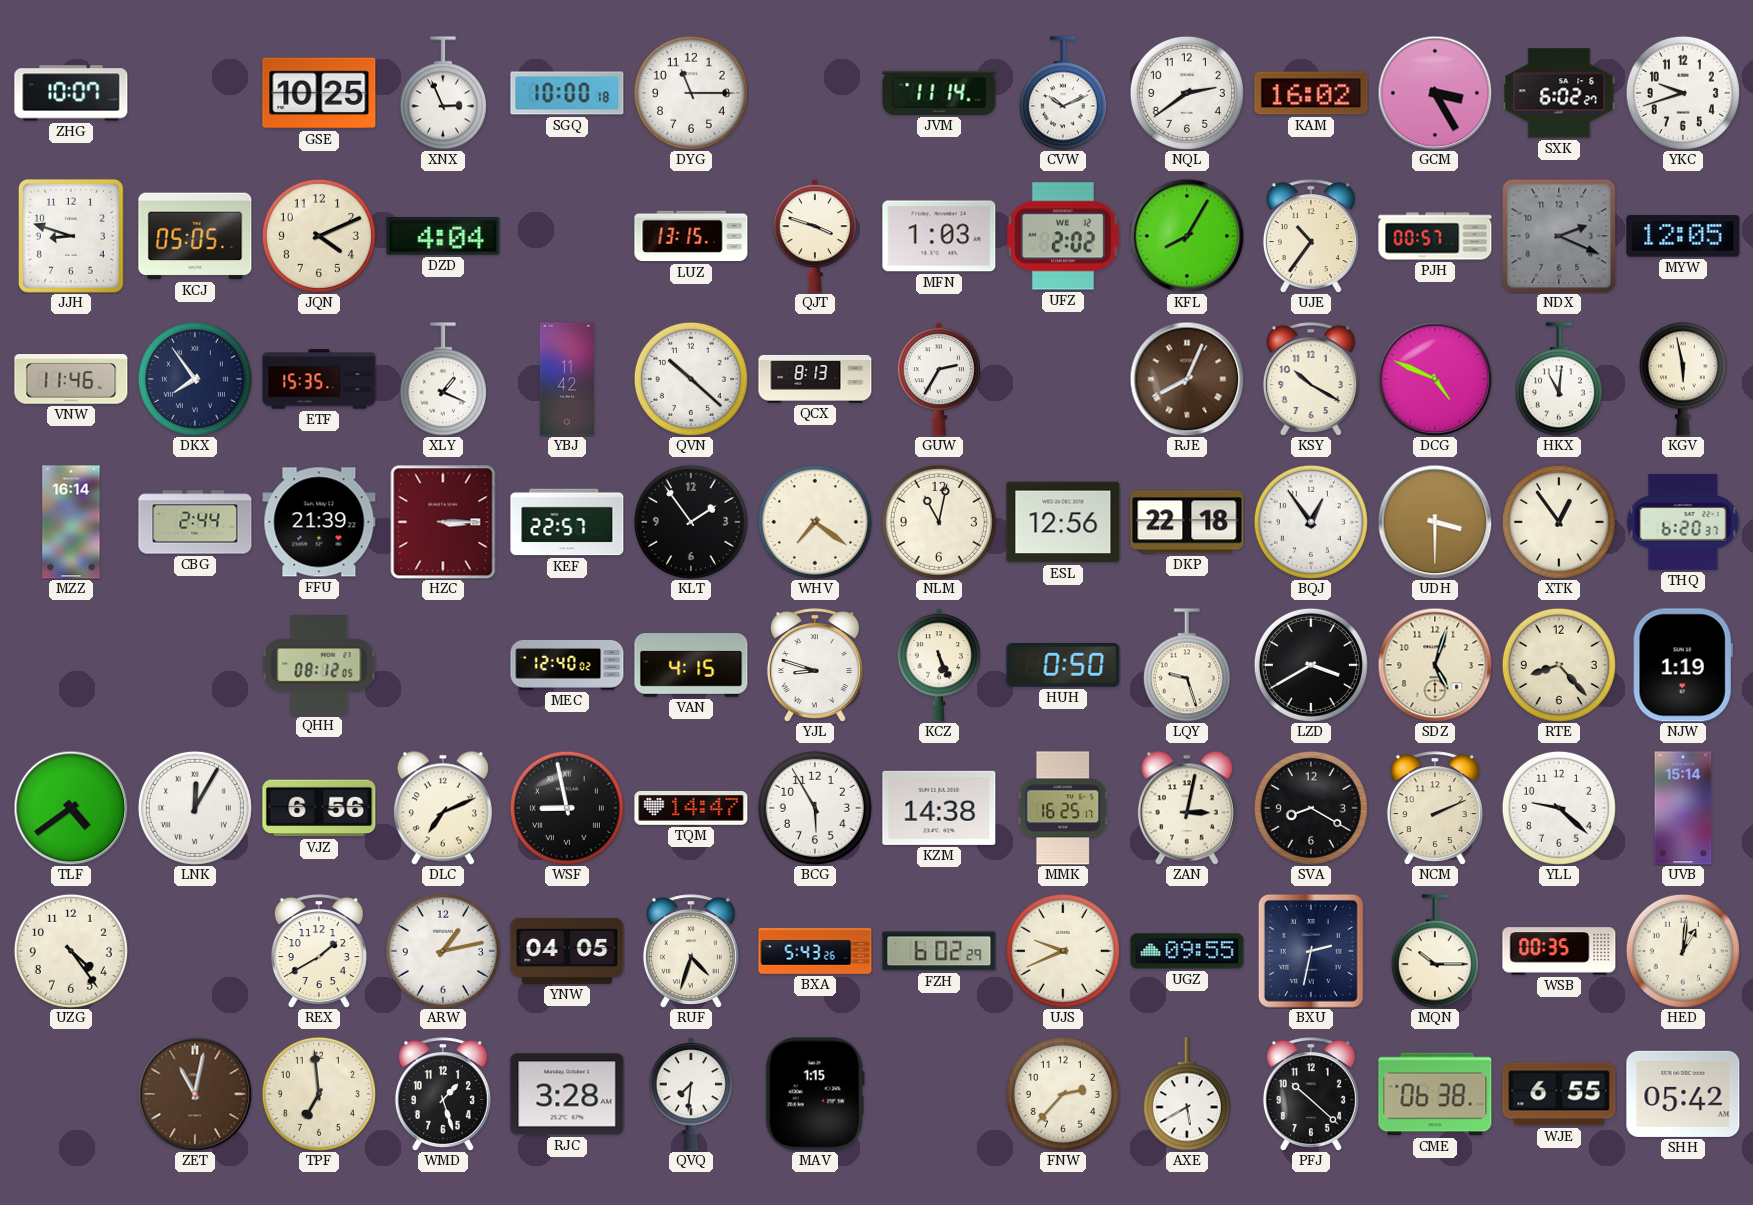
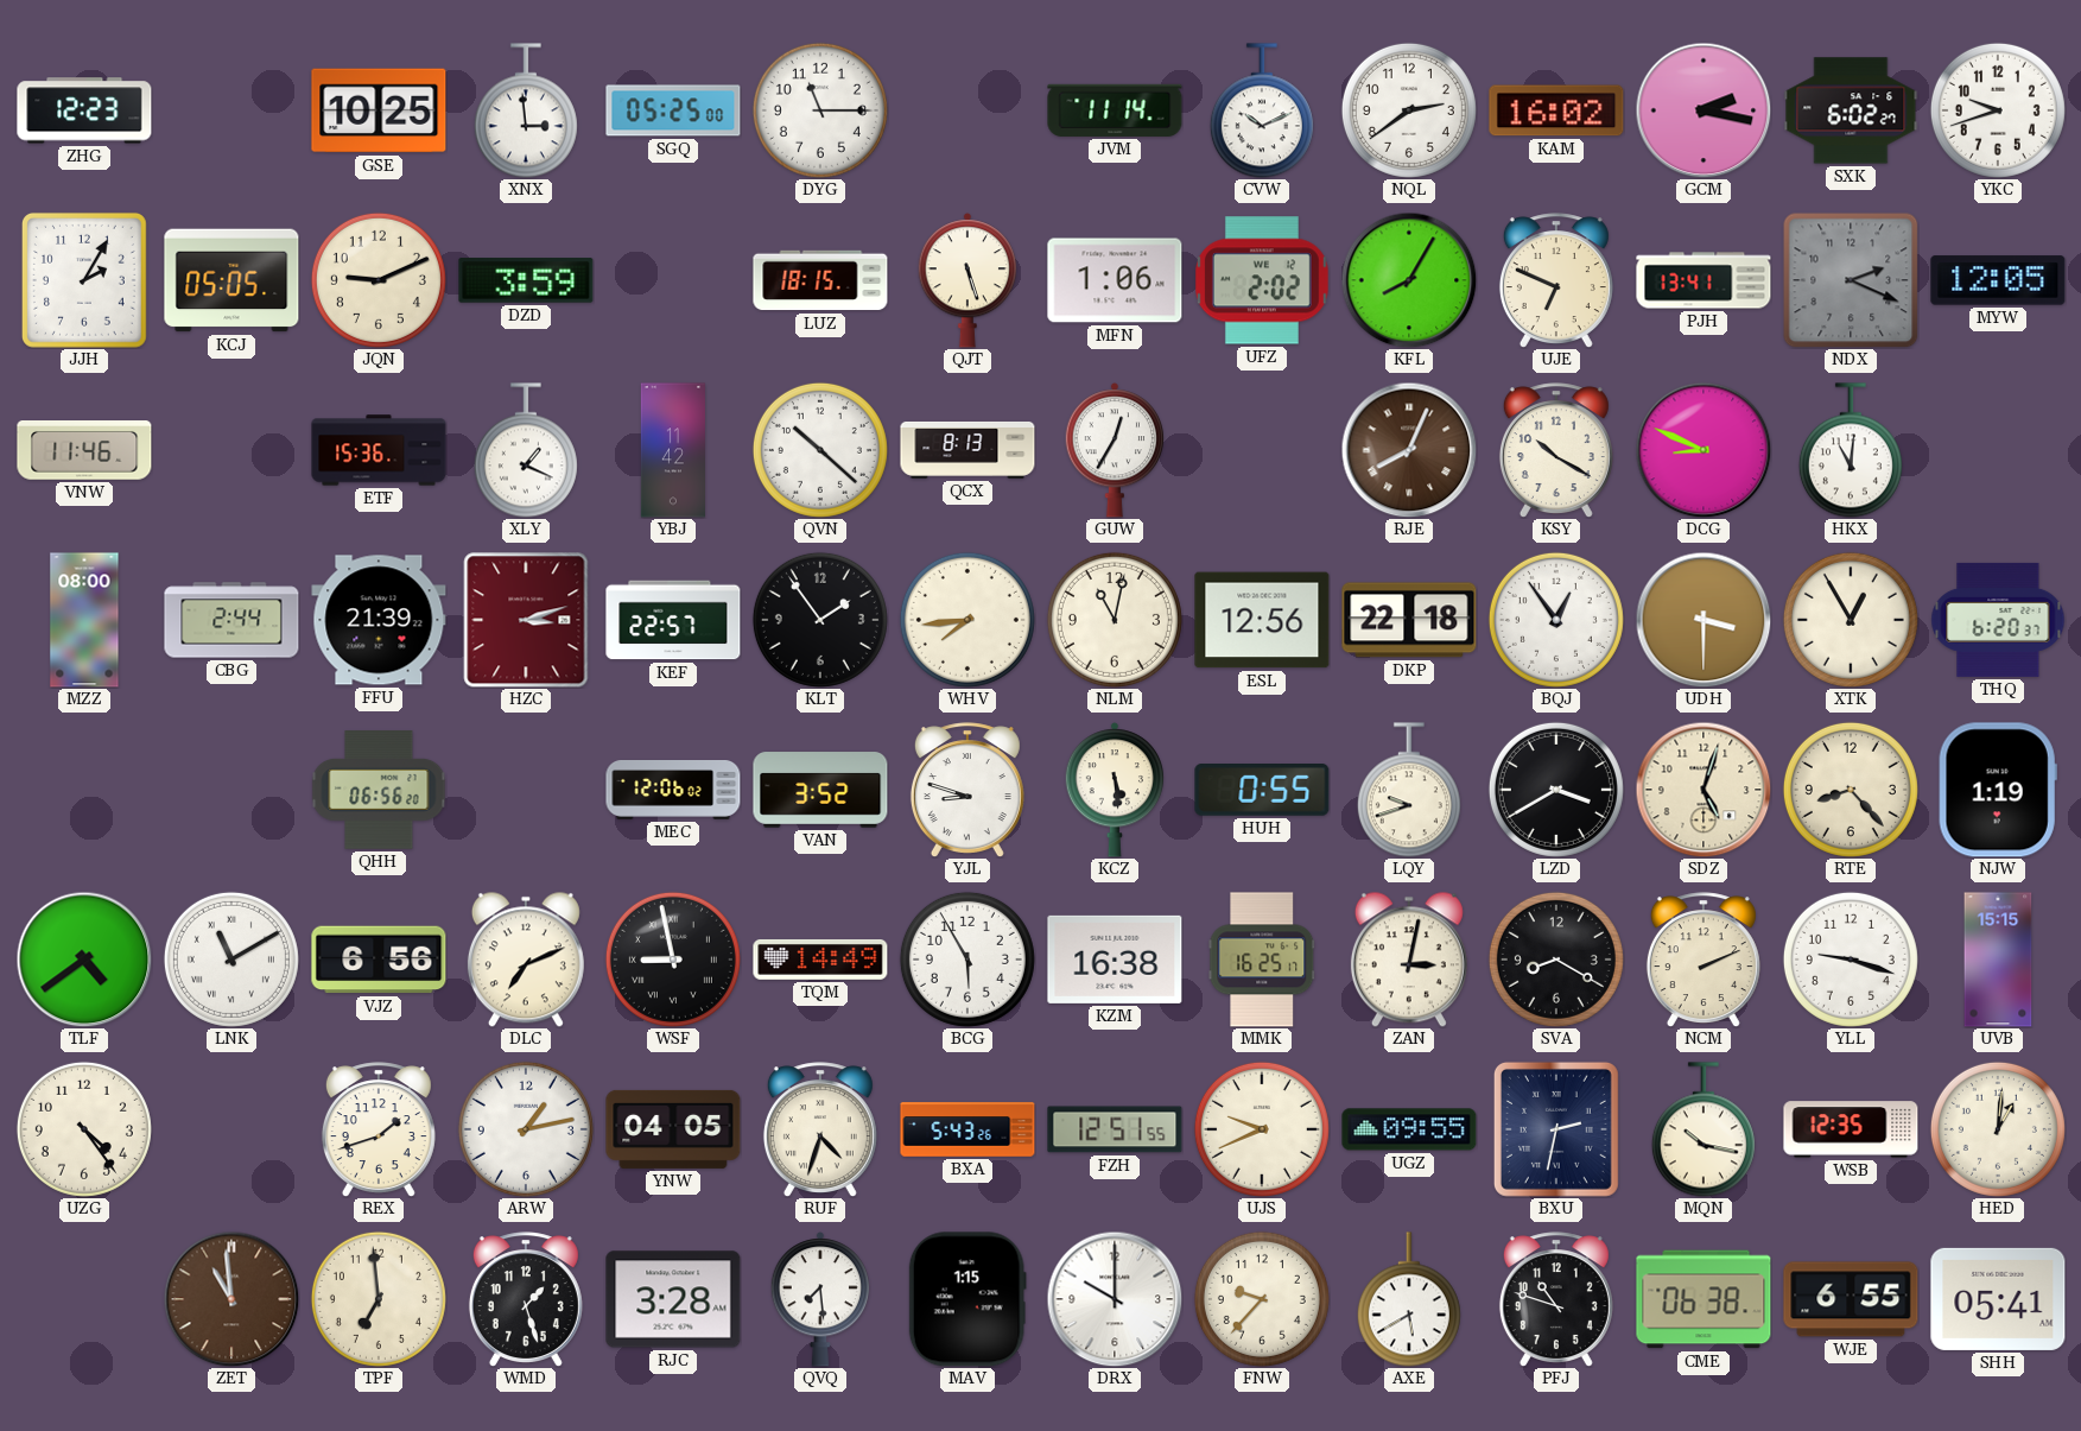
ZHG: 10:07 -> 12:23 (84, 110)
XNX: 2:56 -> 2:59 (526, 110)
SGQ: 10:00 -> 05:25 (673, 110)
GCM: 3:25 -> 2:17 (1703, 110)
JJH: 8:48 -> 2:05 (84, 280)
JQN: 4:11 -> 9:11 (379, 280)
DZD: 4:04 -> 3:59 (526, 280)
LUZ: 13:15 -> 18:15 (820, 280)
QJT: 3:48 -> 5:27 (966, 280)
MFN: 1:03 -> 1:06 (1115, 280)
UJE: 10:36 -> 6:49 (1556, 280)
PJH: 00:57 -> 13:41 (1703, 280)
DKX: 7:54 -> none (195, 379)
ETF: 15:35 -> 15:36 (379, 450)
GUW: 2:35 -> 12:35 (1114, 450)
DCG: 4:49 -> 8:49 (1703, 450)
KGV: 5:58 -> none (1683, 379)
MZZ: 16:14 -> 08:00 (84, 620)
HZC: 3:15 -> 3:12 (526, 620)
WHV: 7:21 -> 7:44 (967, 620)
XTK: 12:54 -> 12:55 (1851, 620)
QHH: 08:12 -> 06:56 (379, 790)
MEC: 12:40 -> 12:06 (673, 791)
VAN: 4:15 -> 3:52 (820, 790)
KCZ: 5:26 -> 5:29 (1114, 790)
HUH: 0:50 -> 0:55 (1262, 790)
LQY: 9:27 -> 9:42 (1409, 790)
LNK: 12:05 -> 11:10 (231, 960)
TQM: 14:47 -> 14:49 (820, 960)
KZM: 14:38 -> 16:38 (1115, 960)
YLL: 9:22 -> 9:18 (1851, 960)
UVB: 15:14 -> 15:15 (1998, 960)
REX: 1:40 -> 1:42 (379, 1129)
FZH: 6:02 -> 12:51 (1115, 1129)
MQN: 10:15 -> 10:17 (1703, 1129)
WSB: 00:35 -> 12:35 (1851, 1129)
ZET: 11:02 -> 10:59 (231, 1299)
QVQ: 7:31 -> 7:29 (819, 1299)
DRX: none -> 10:00 (1115, 1299)
FNW: 2:37 -> 9:37 (1262, 1299)
PFJ: 10:22 -> 10:48 (1556, 1299)
SHH: 05:42 -> 05:41 (1998, 1299)
